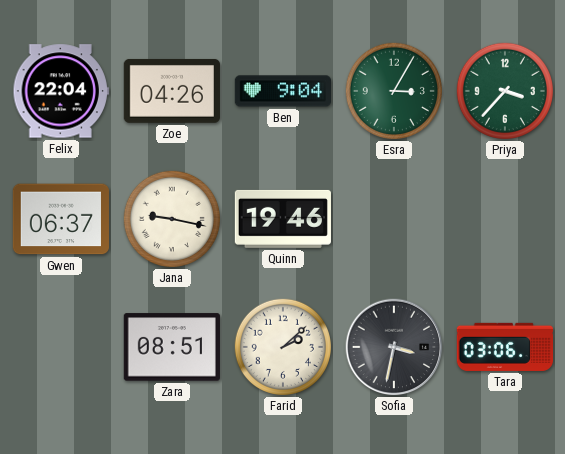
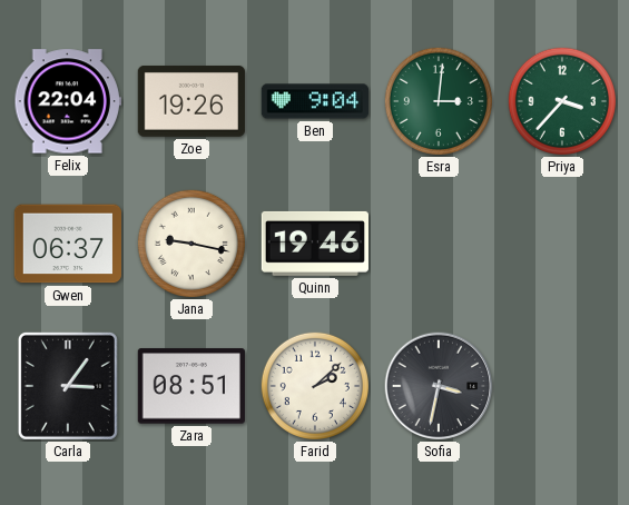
Zoe: 04:26 -> 19:26 (191, 101)
Esra: 3:05 -> 3:01 (439, 101)
Carla: none -> 3:06 (68, 386)
Tara: 03:06 -> none (504, 347)
